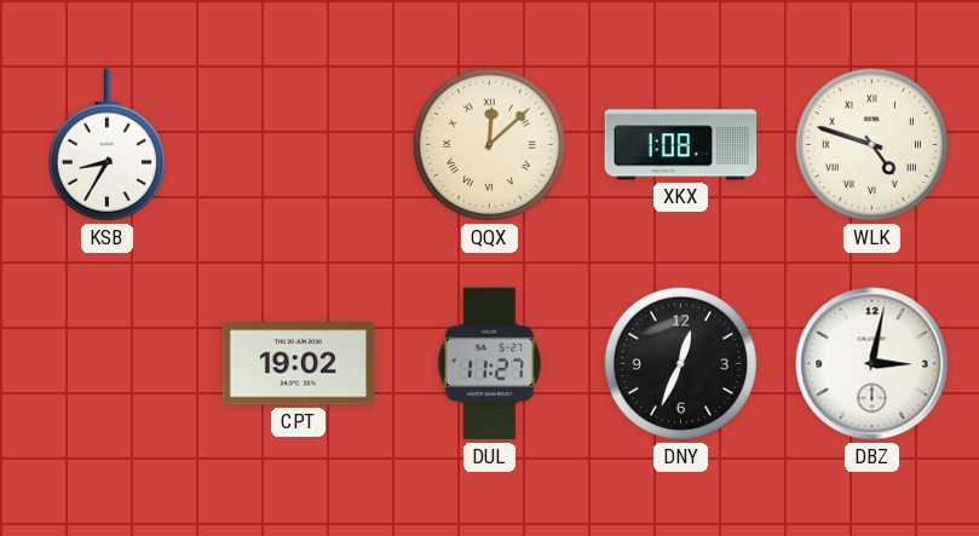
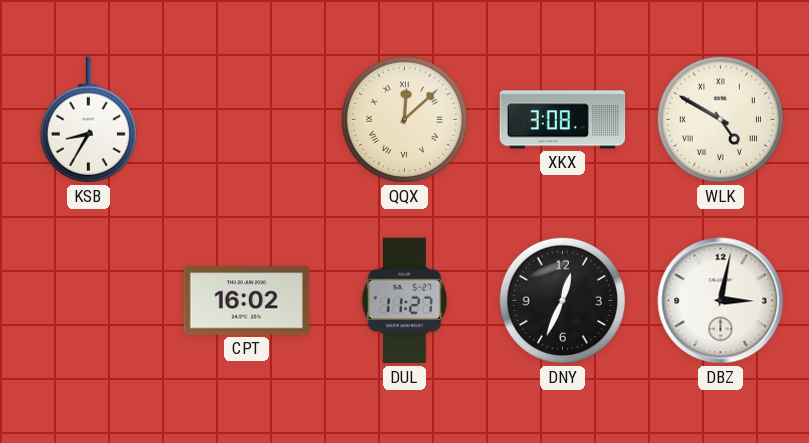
XKX: 1:08 -> 3:08 (563, 120)
WLK: 4:48 -> 4:50 (720, 119)
CPT: 19:02 -> 16:02 (247, 301)
